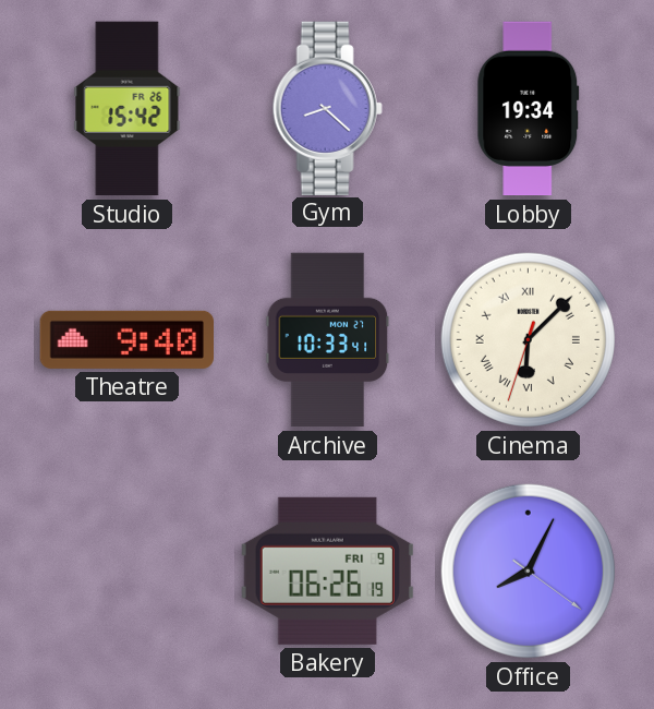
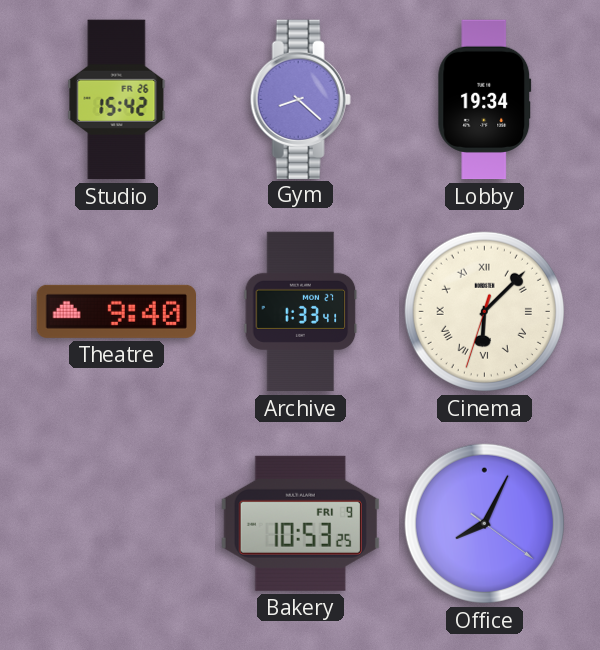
Archive: 10:33 -> 1:33 (301, 312)
Bakery: 06:26 -> 10:53 (300, 523)
